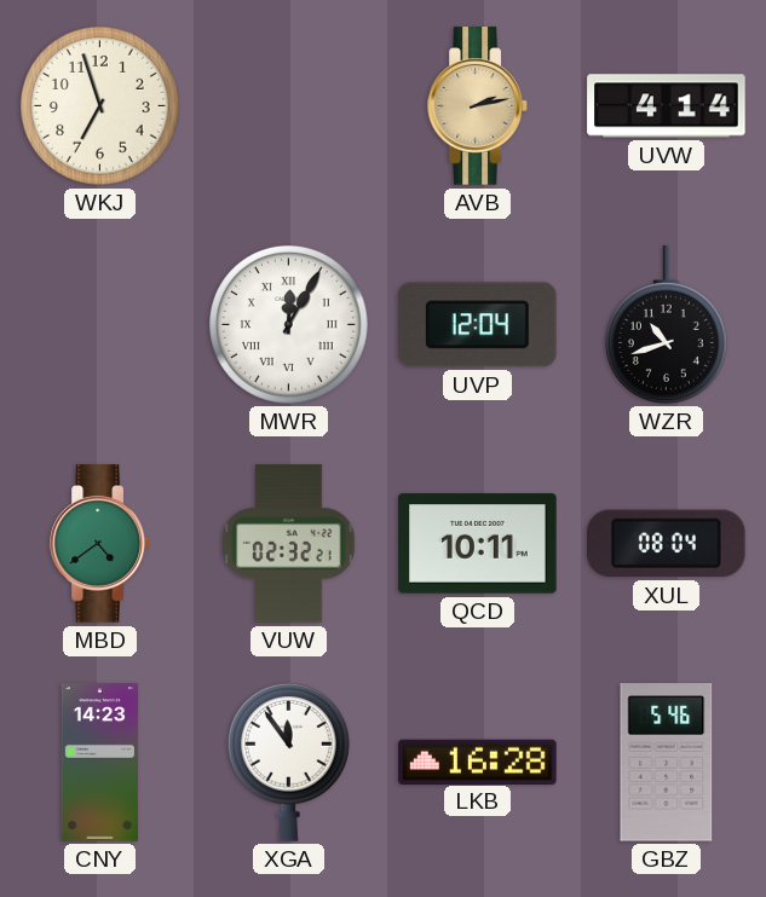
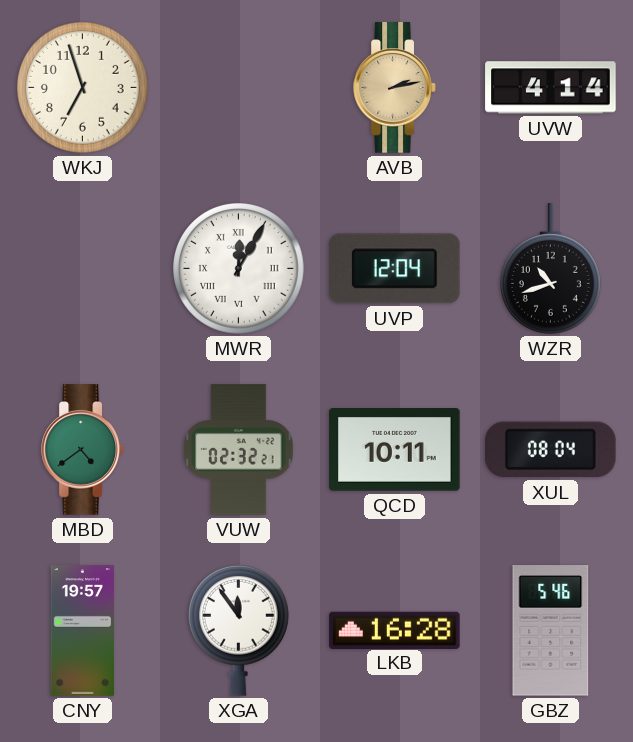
CNY: 14:23 -> 19:57 (82, 631)
